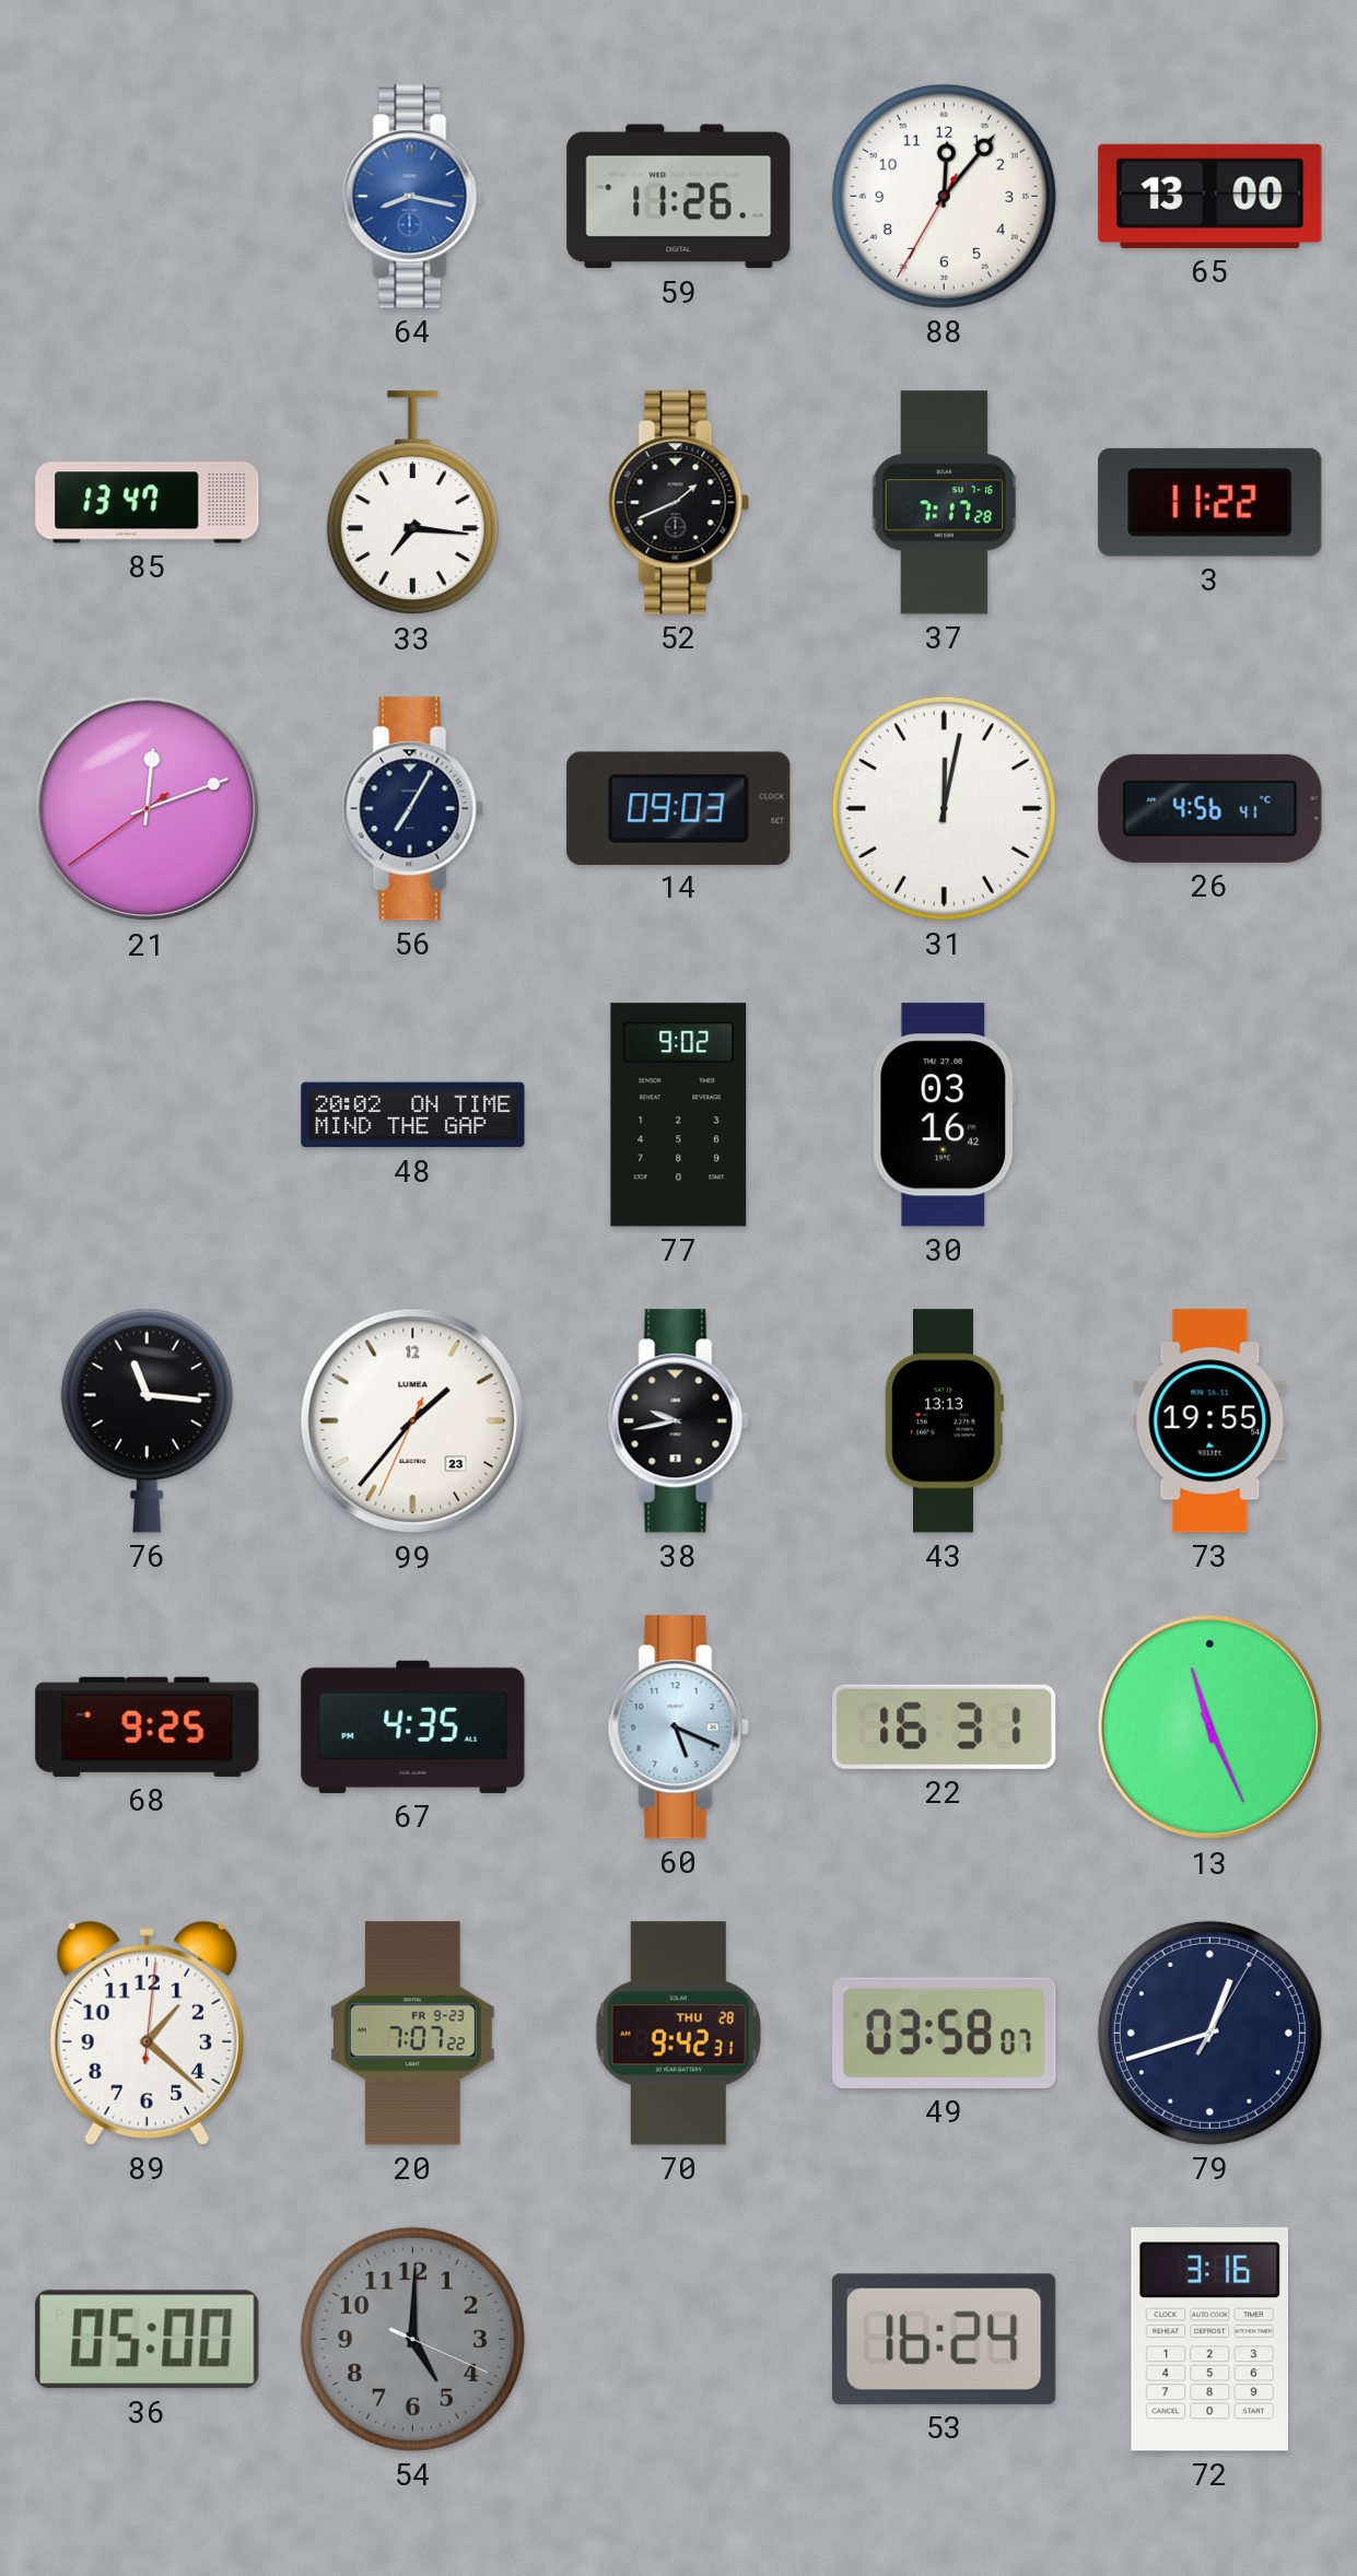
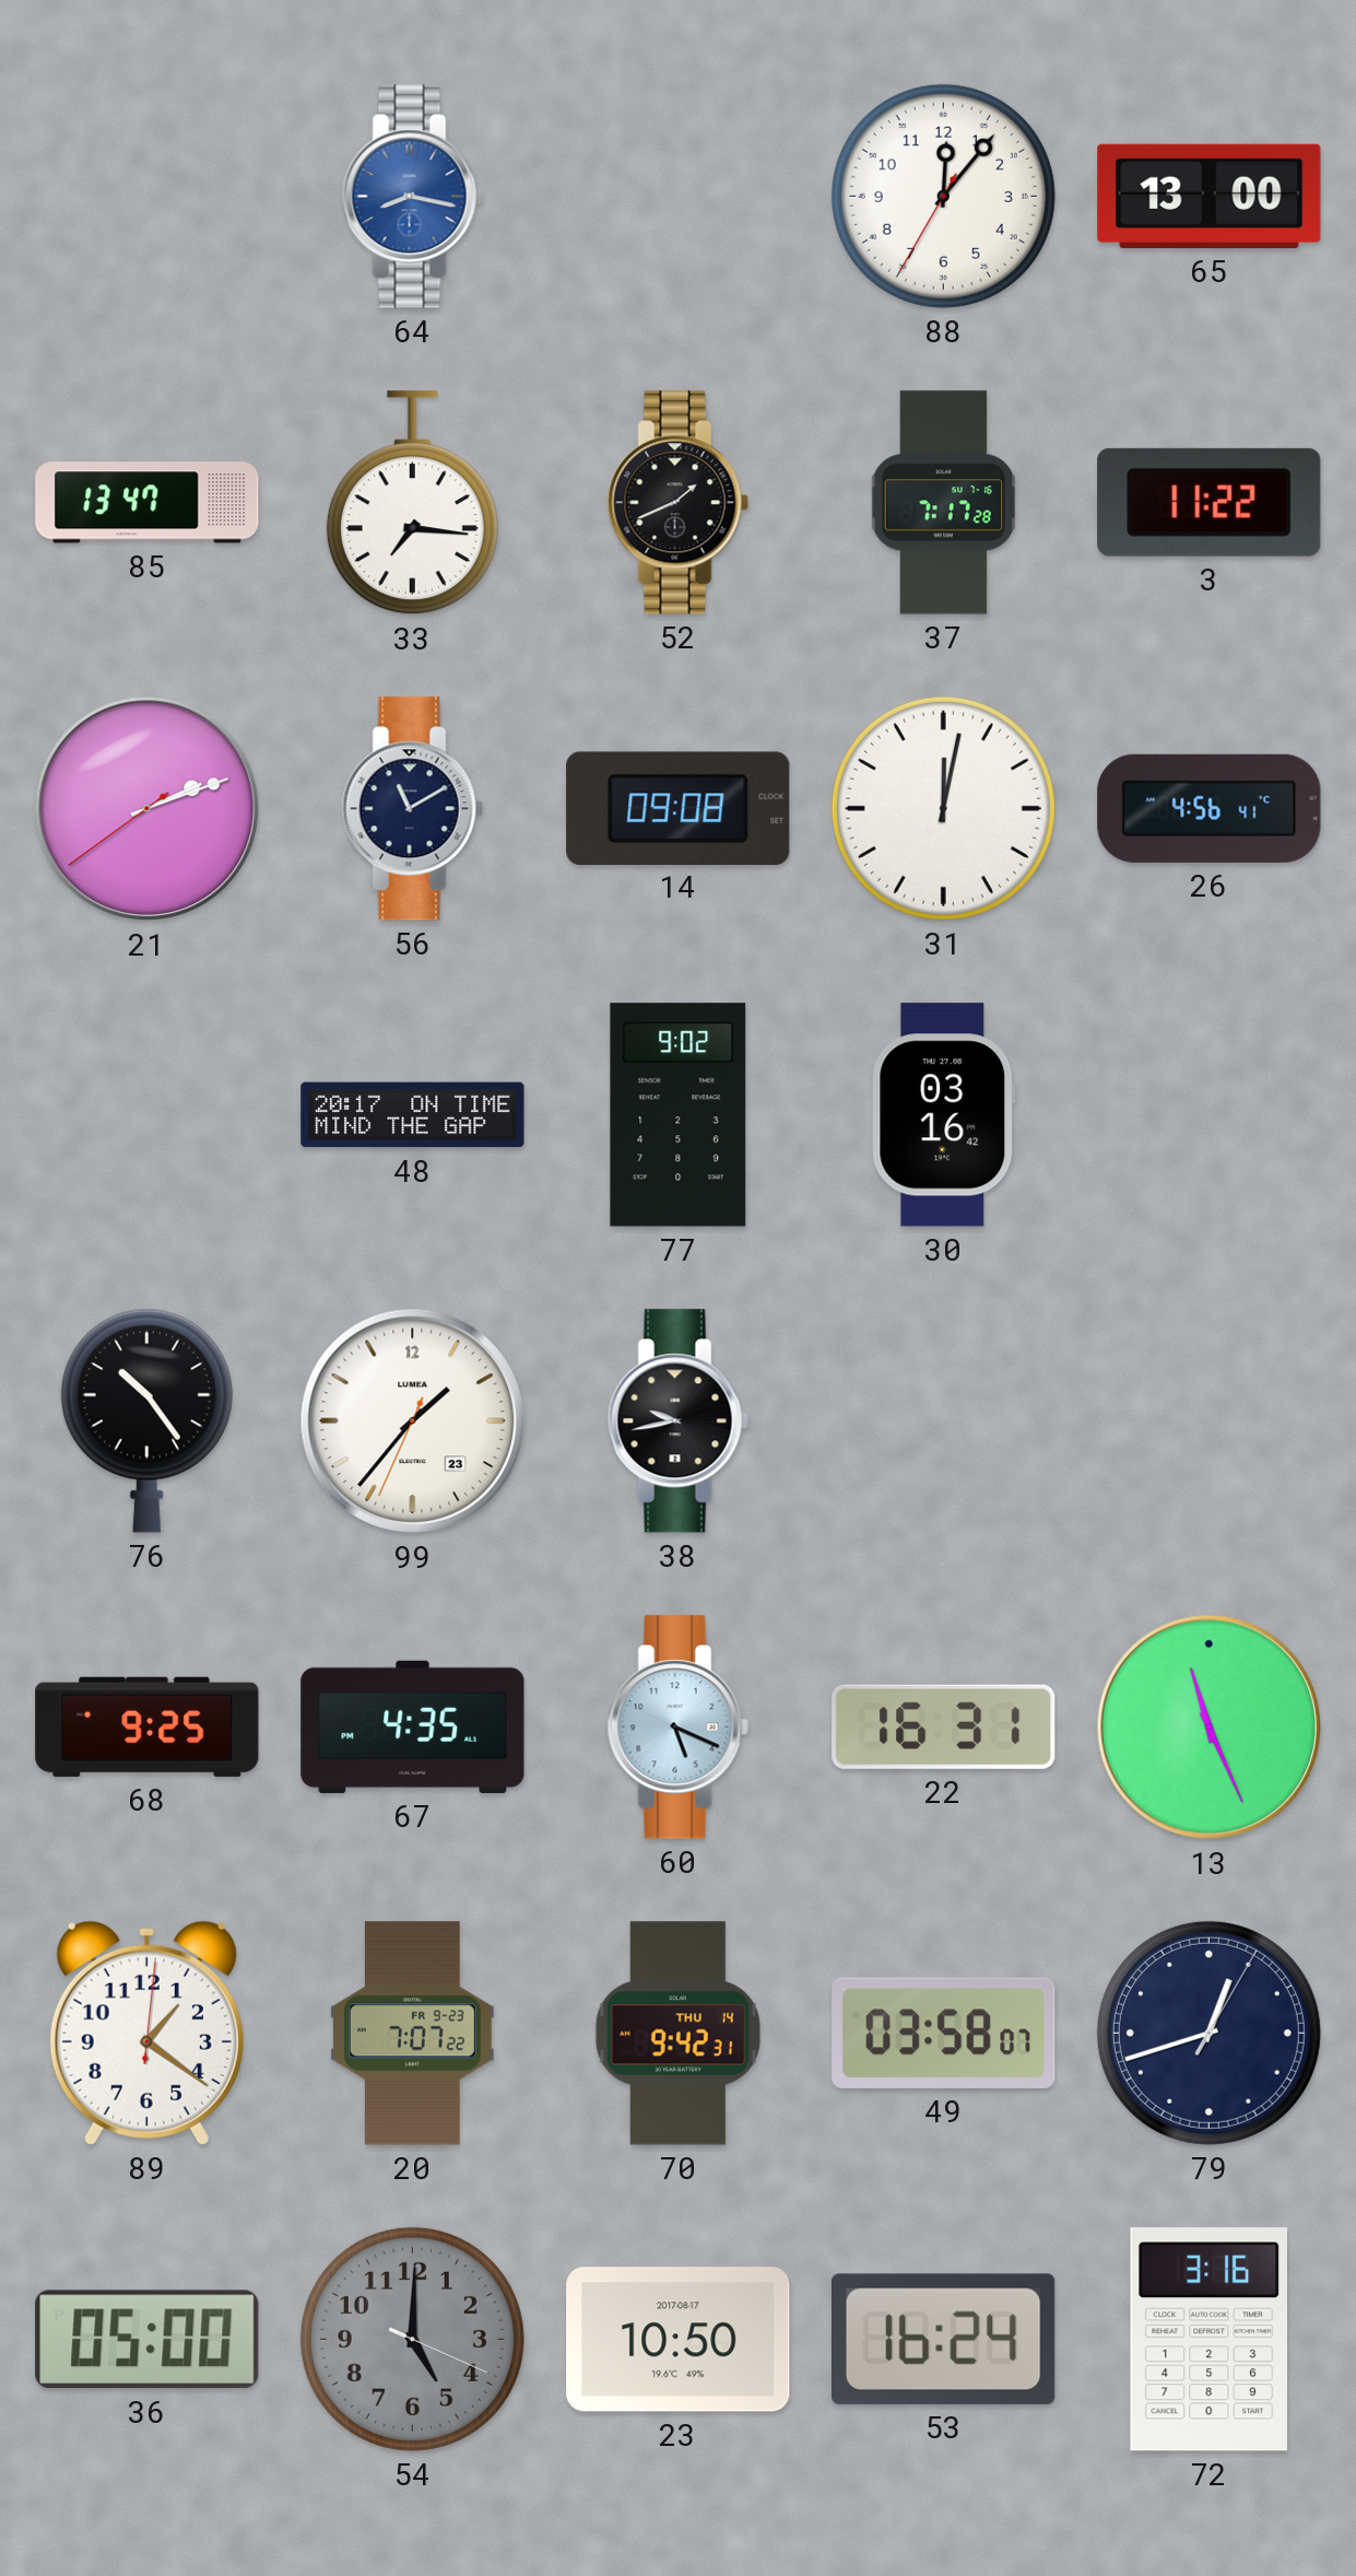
59: 11:26 -> none (679, 197)
21: 12:11 -> 2:11 (148, 809)
56: 7:05 -> 11:10 (412, 809)
14: 09:03 -> 09:08 (679, 808)
48: 20:02 -> 20:17 (413, 1115)
76: 11:16 -> 10:24 (146, 1420)
43: 13:13 -> none (944, 1421)
73: 19:55 -> none (1210, 1421)
89: 1:22 -> 1:21 (146, 2033)
70 date: THU 28 -> THU 14 (677, 2034)
23: none -> 10:50 (679, 2340)
